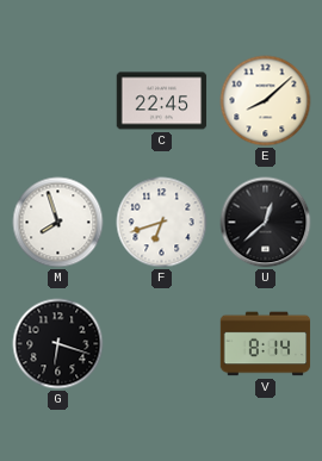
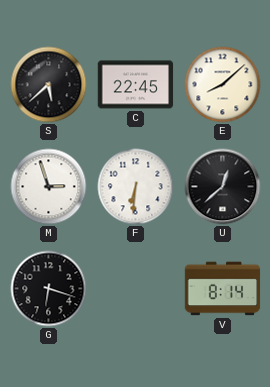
S: none -> 5:38 (49, 85)
M: 7:57 -> 2:57 (49, 187)
F: 6:42 -> 6:31 (136, 187)
